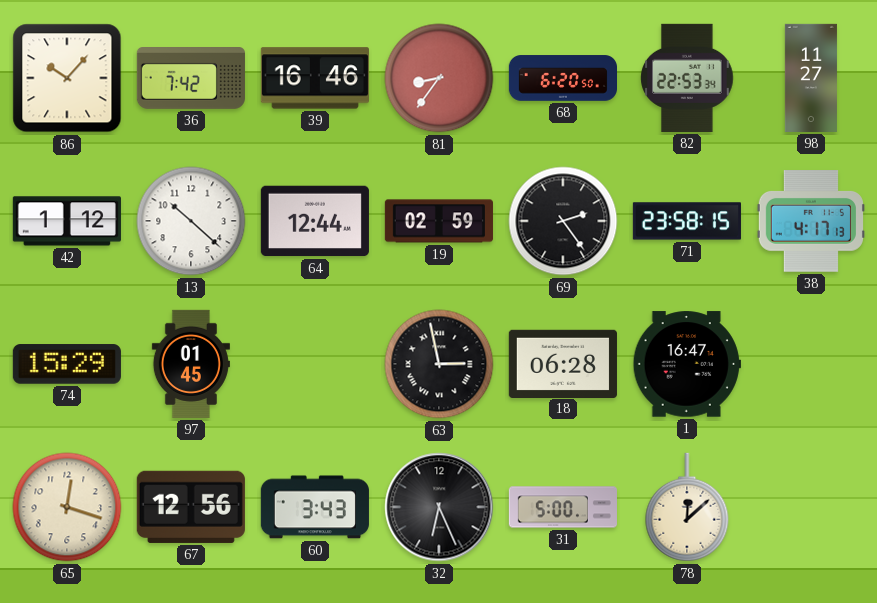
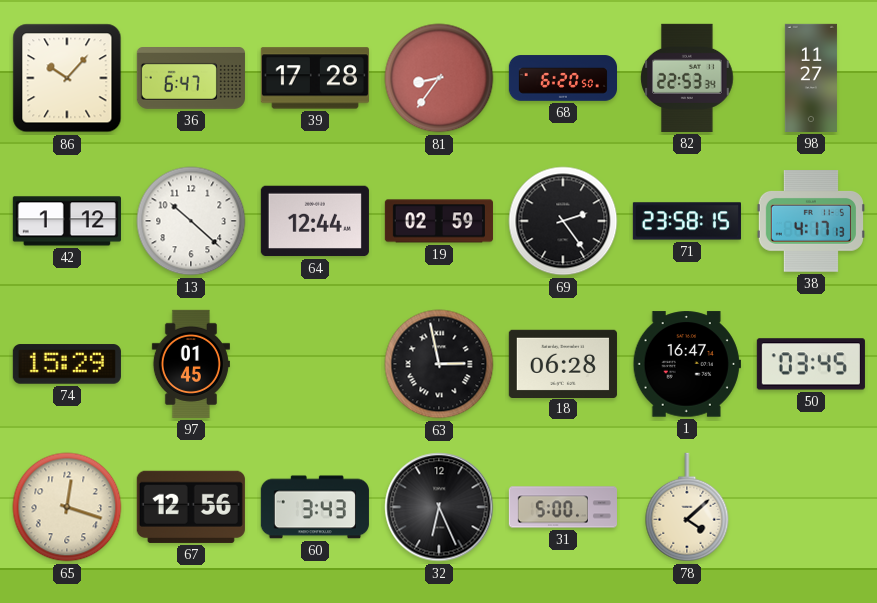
36: 7:42 -> 6:47 (191, 79)
39: 16:46 -> 17:28 (315, 78)
50: none -> 03:45 (811, 364)
78: 12:08 -> 4:08 (687, 507)
